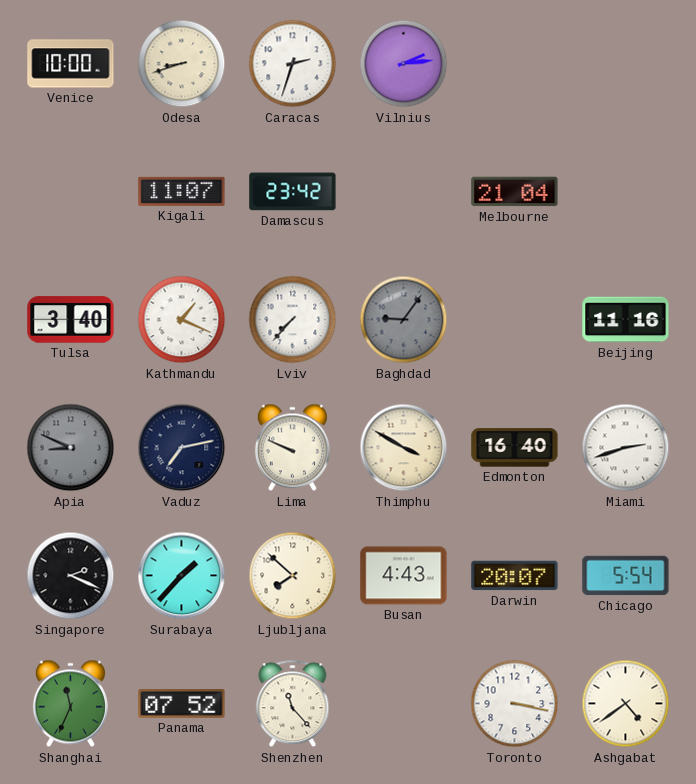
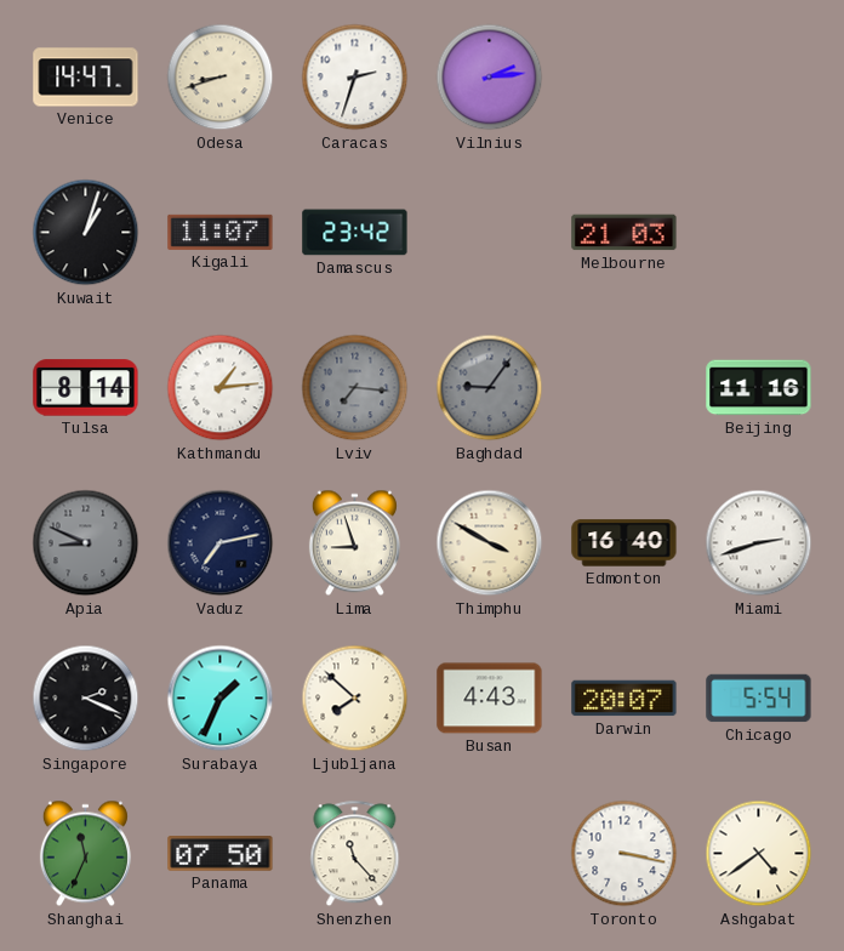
Venice: 10:00 -> 14:47 (86, 78)
Kuwait: none -> 1:03 (86, 233)
Melbourne: 21:04 -> 21:03 (625, 233)
Tulsa: 3:40 -> 8:14 (86, 388)
Kathmandu: 1:19 -> 1:14 (221, 388)
Lviv: 7:37 -> 7:16 (355, 388)
Lviv dial: white -> grey (355, 388)
Lima: 9:49 -> 8:57 (354, 543)
Surabaya: 1:37 -> 1:34 (221, 699)
Panama: 07:52 -> 07:50 (221, 854)
